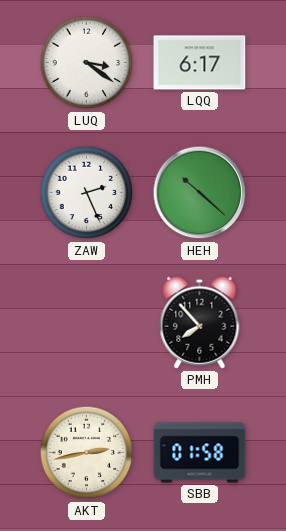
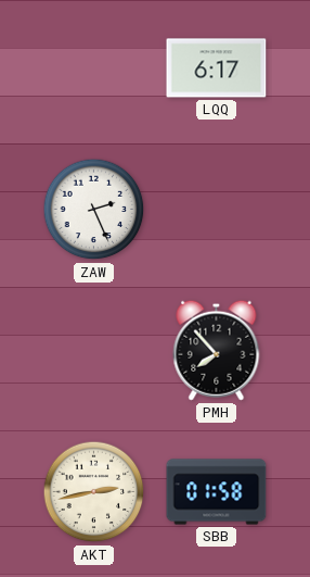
LUQ: 3:21 -> none (87, 63)
HEH: 10:22 -> none (200, 193)
